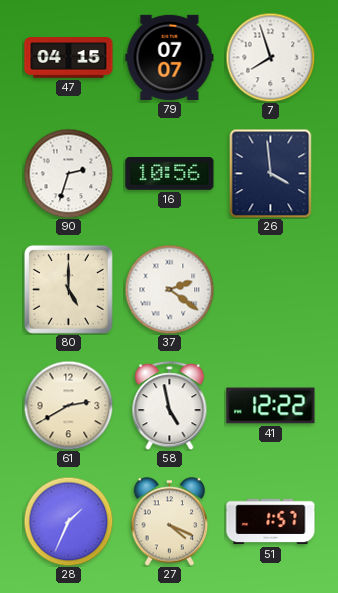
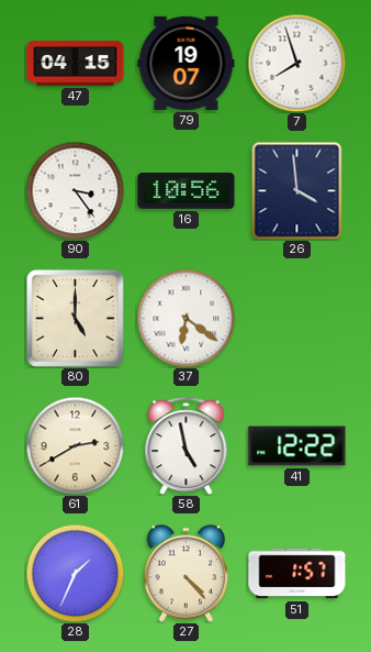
79: 07:07 -> 19:07 (187, 63)
90: 2:33 -> 3:24 (75, 190)
37: 2:21 -> 6:21 (185, 318)
27: 4:19 -> 4:23 (187, 574)
